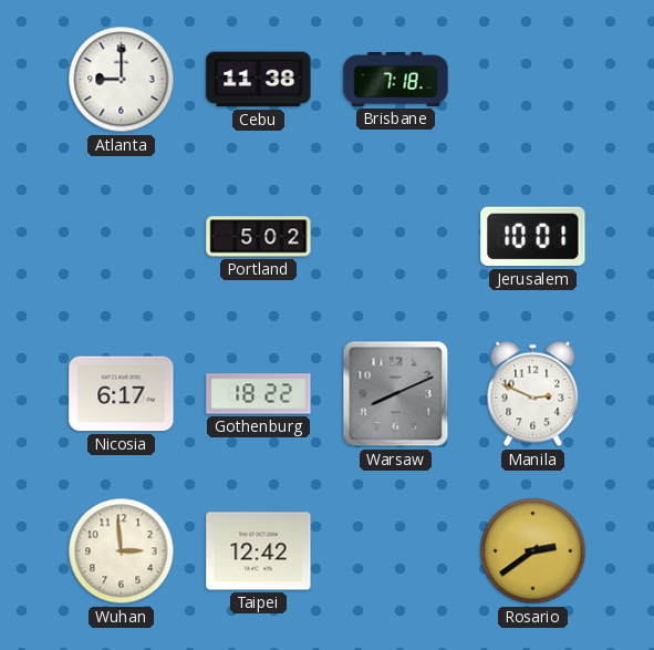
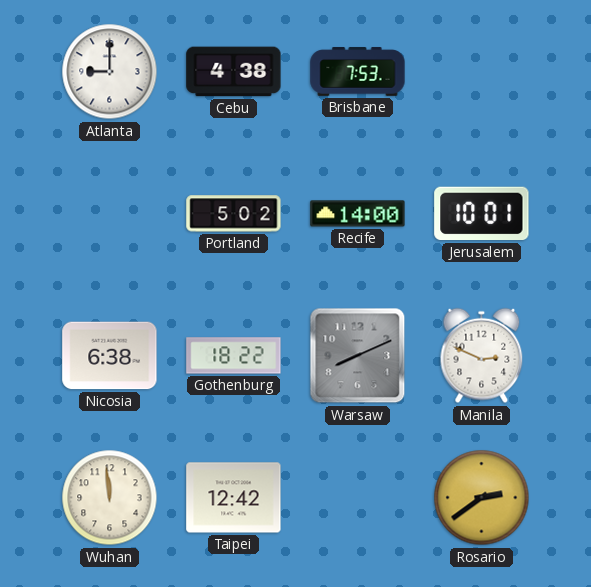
Cebu: 11:38 -> 4:38 (234, 72)
Brisbane: 7:18 -> 7:53 (358, 72)
Recife: none -> 14:00 (358, 214)
Nicosia: 6:17 -> 6:38 (110, 356)
Wuhan: 2:59 -> 11:59 (110, 498)
